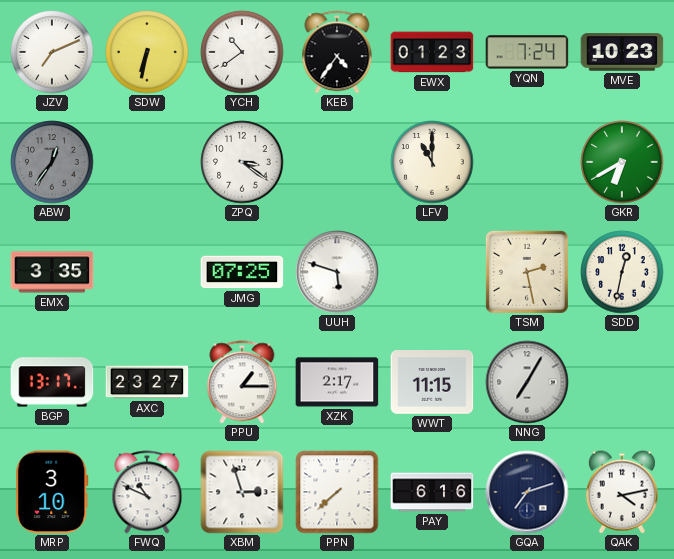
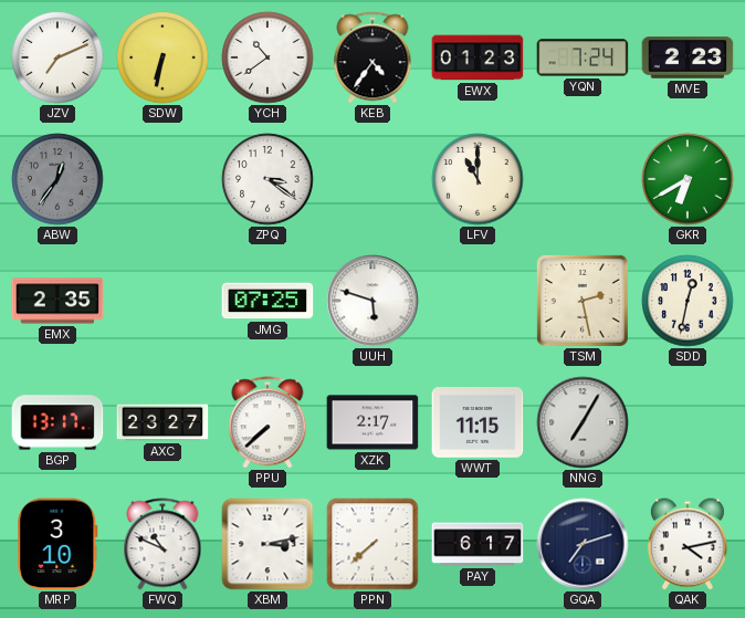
MVE: 10:23 -> 2:23 (688, 57)
EMX: 3:35 -> 2:35 (57, 301)
PPU: 1:15 -> 7:38 (267, 422)
XBM: 2:57 -> 3:13 (267, 544)
PAY: 6:16 -> 6:17 (478, 544)
